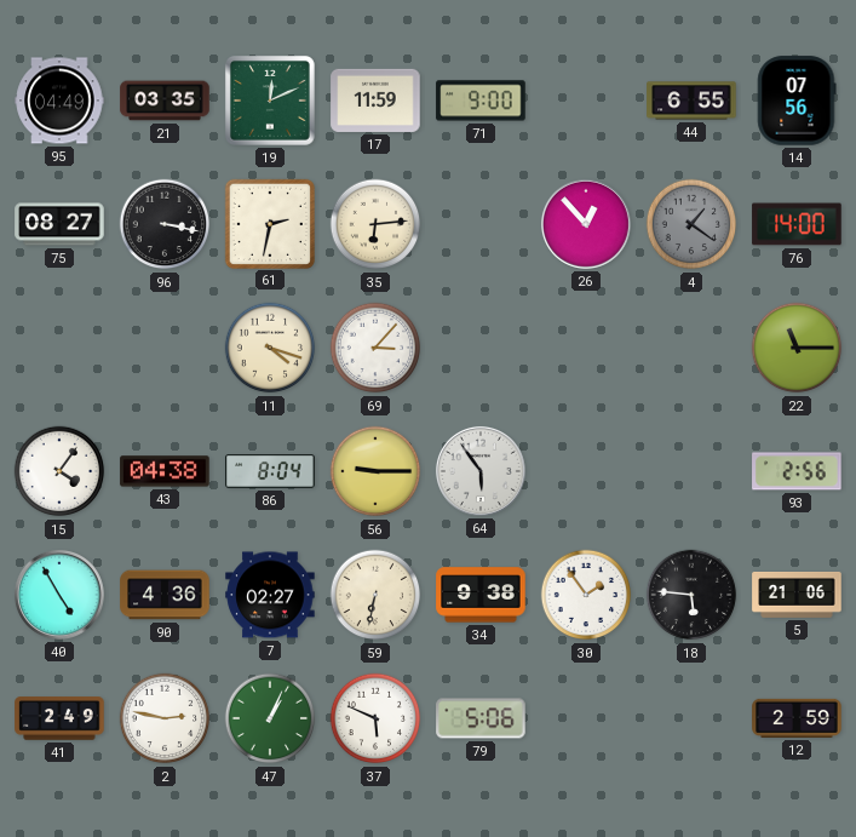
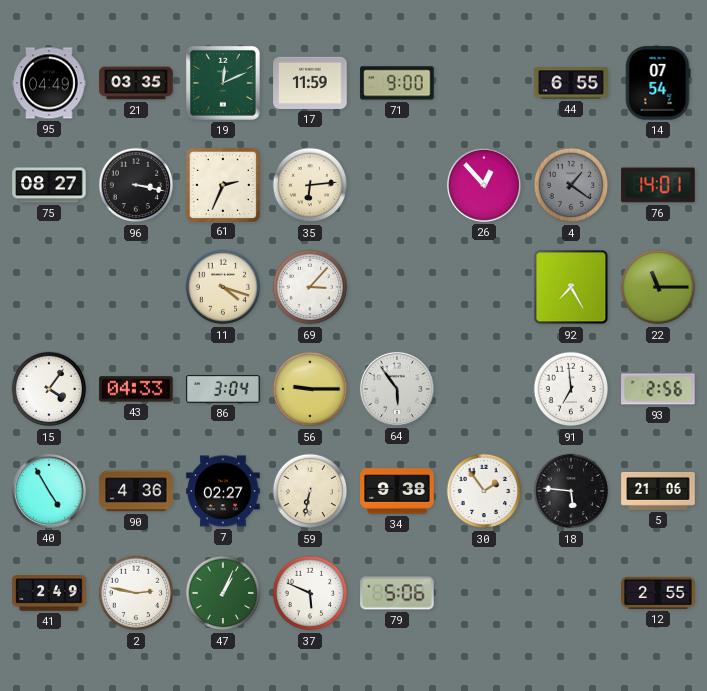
14: 07:56 -> 07:54 (658, 83)
61: 2:32 -> 2:34 (222, 184)
76: 14:00 -> 14:01 (658, 185)
92: none -> 7:25 (571, 287)
43: 04:38 -> 04:33 (136, 389)
86: 8:04 -> 3:04 (223, 390)
91: none -> 6:59 (571, 389)
12: 2:59 -> 2:55 (658, 593)
